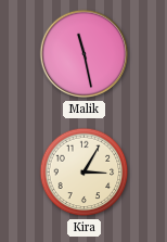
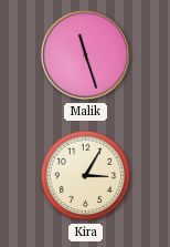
Malik: 11:28 -> 11:27 (86, 55)
